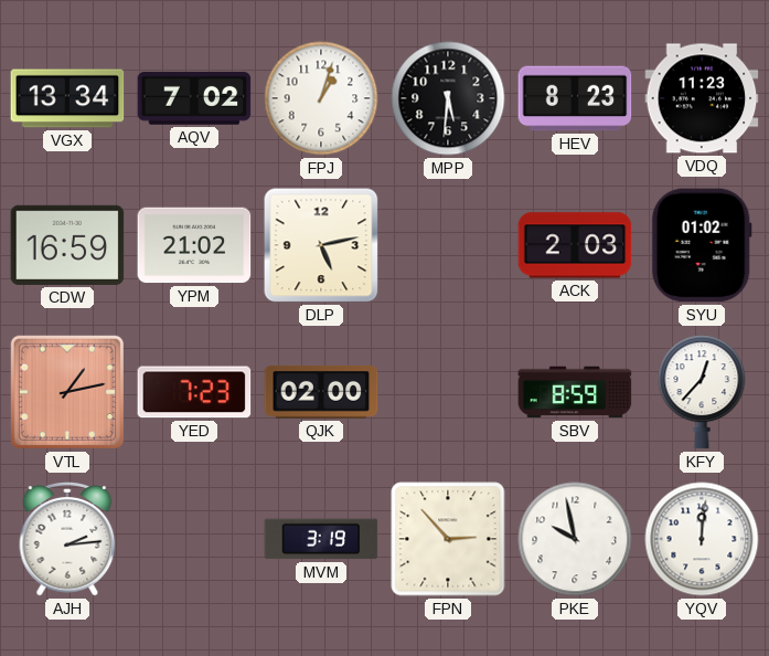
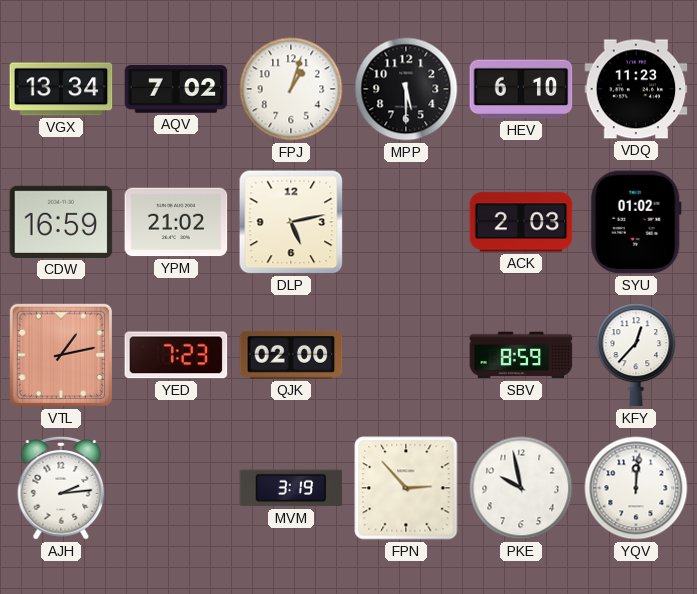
MPP: 5:31 -> 5:30 (406, 89)
HEV: 8:23 -> 6:10 (521, 89)
